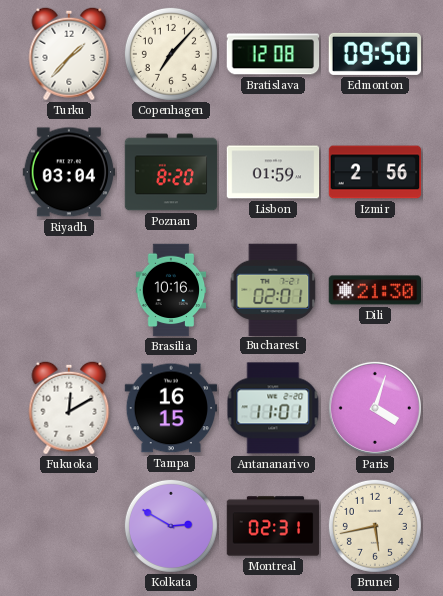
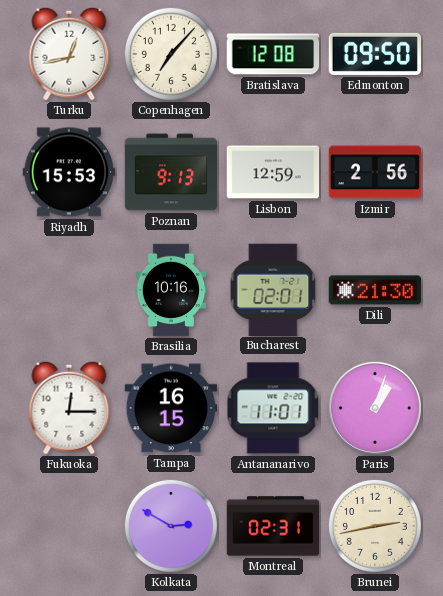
Turku: 1:37 -> 12:43 (69, 54)
Riyadh: 03:04 -> 15:53 (69, 172)
Poznan: 8:20 -> 9:13 (171, 172)
Lisbon: 01:59 -> 12:59 (273, 172)
Fukuoka: 12:10 -> 12:15 (69, 408)
Paris: 4:03 -> 1:03 (375, 408)
Brunei: 5:43 -> 2:43 (375, 526)
